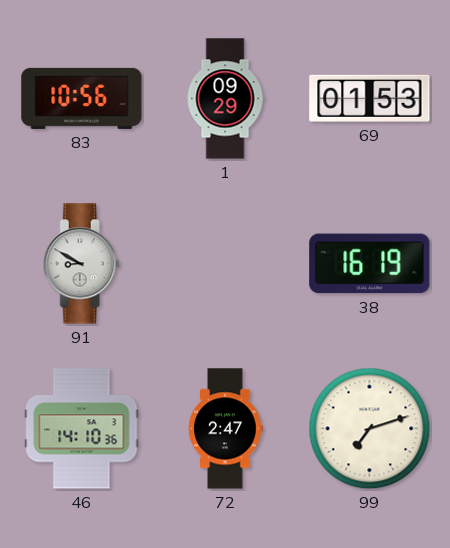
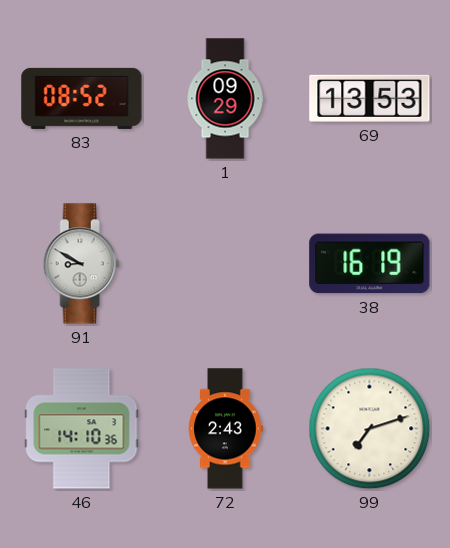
83: 10:56 -> 08:52 (82, 98)
69: 01:53 -> 13:53 (370, 98)
72: 2:47 -> 2:43 (225, 429)
